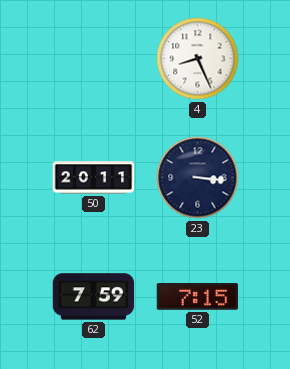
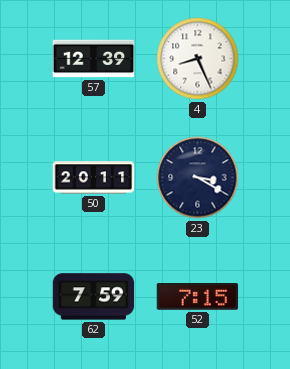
57: none -> 12:39 (94, 59)
23: 3:16 -> 3:20 (198, 178)
